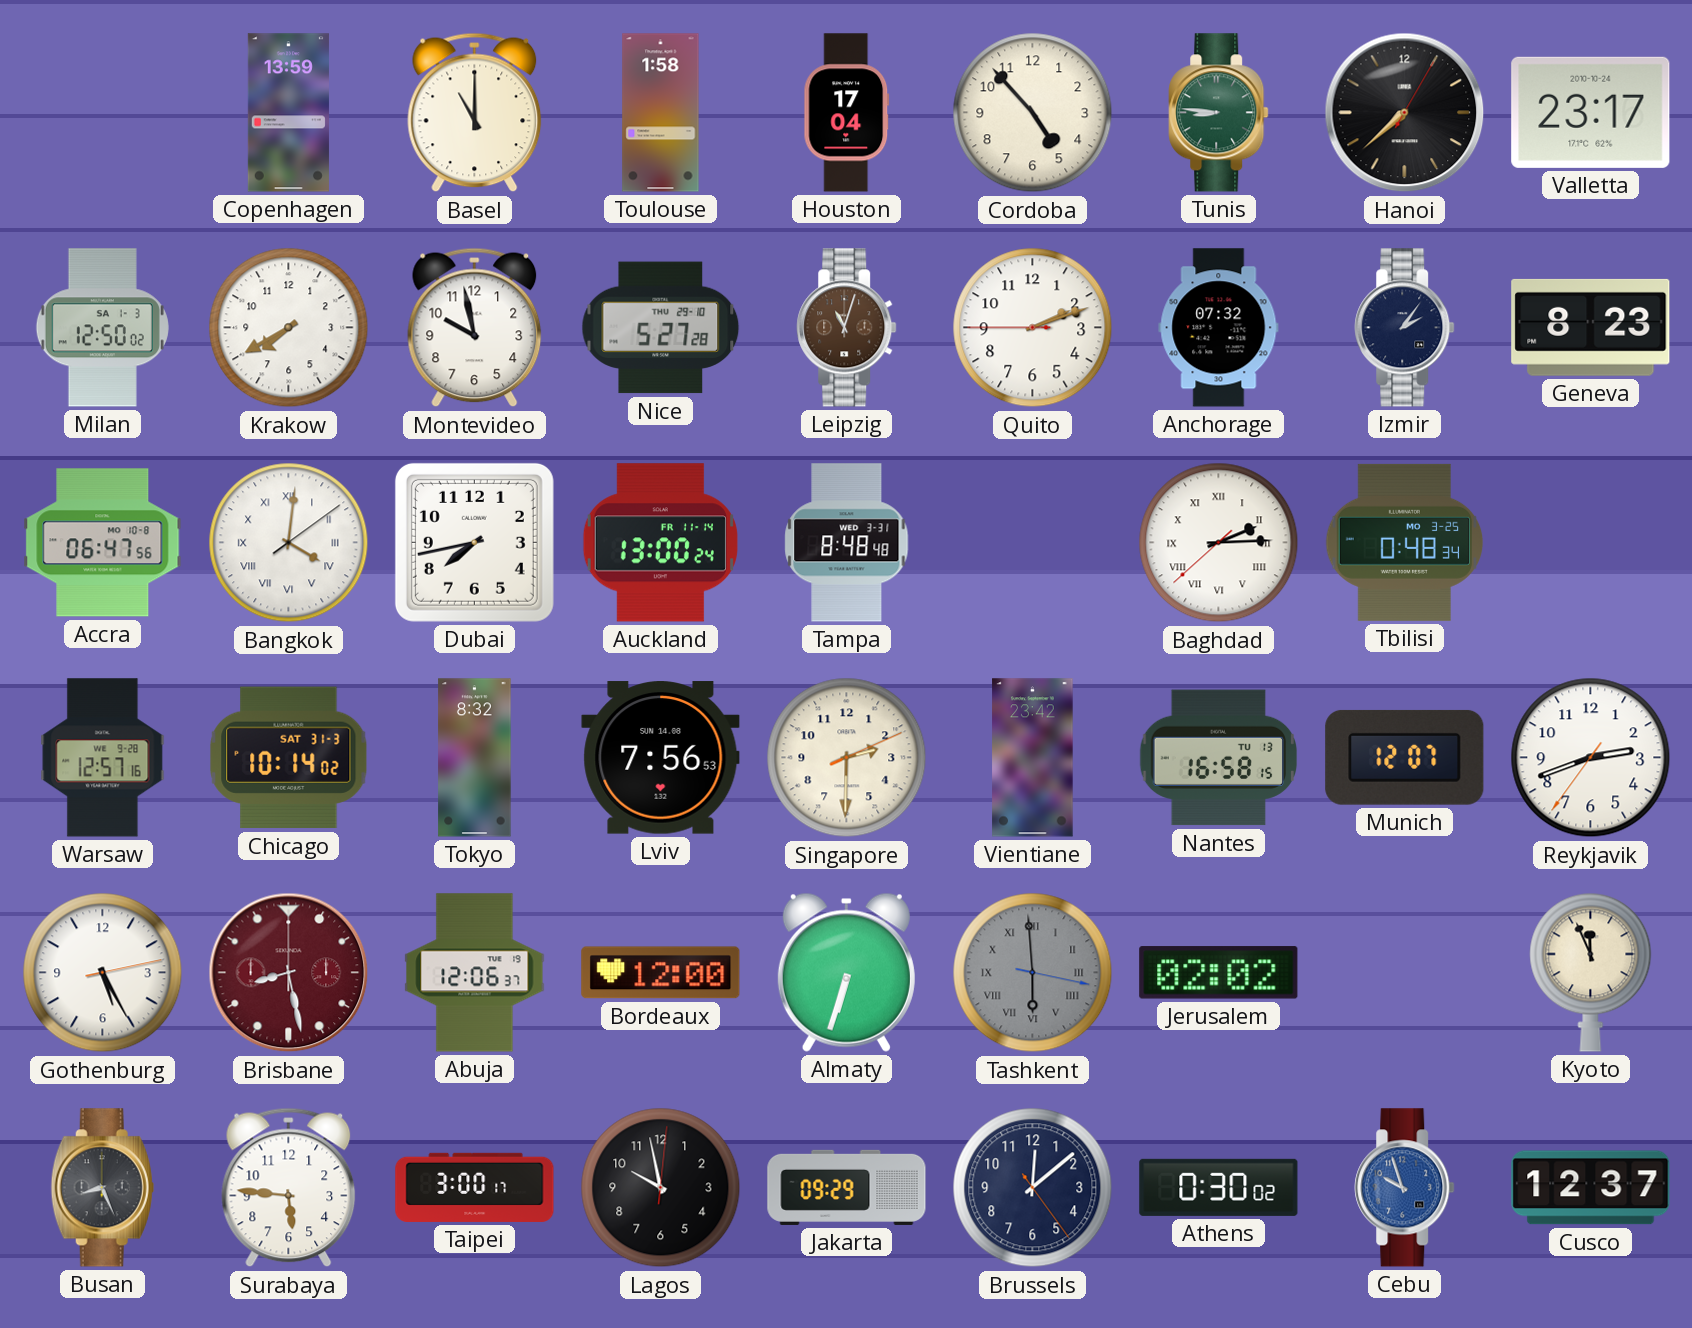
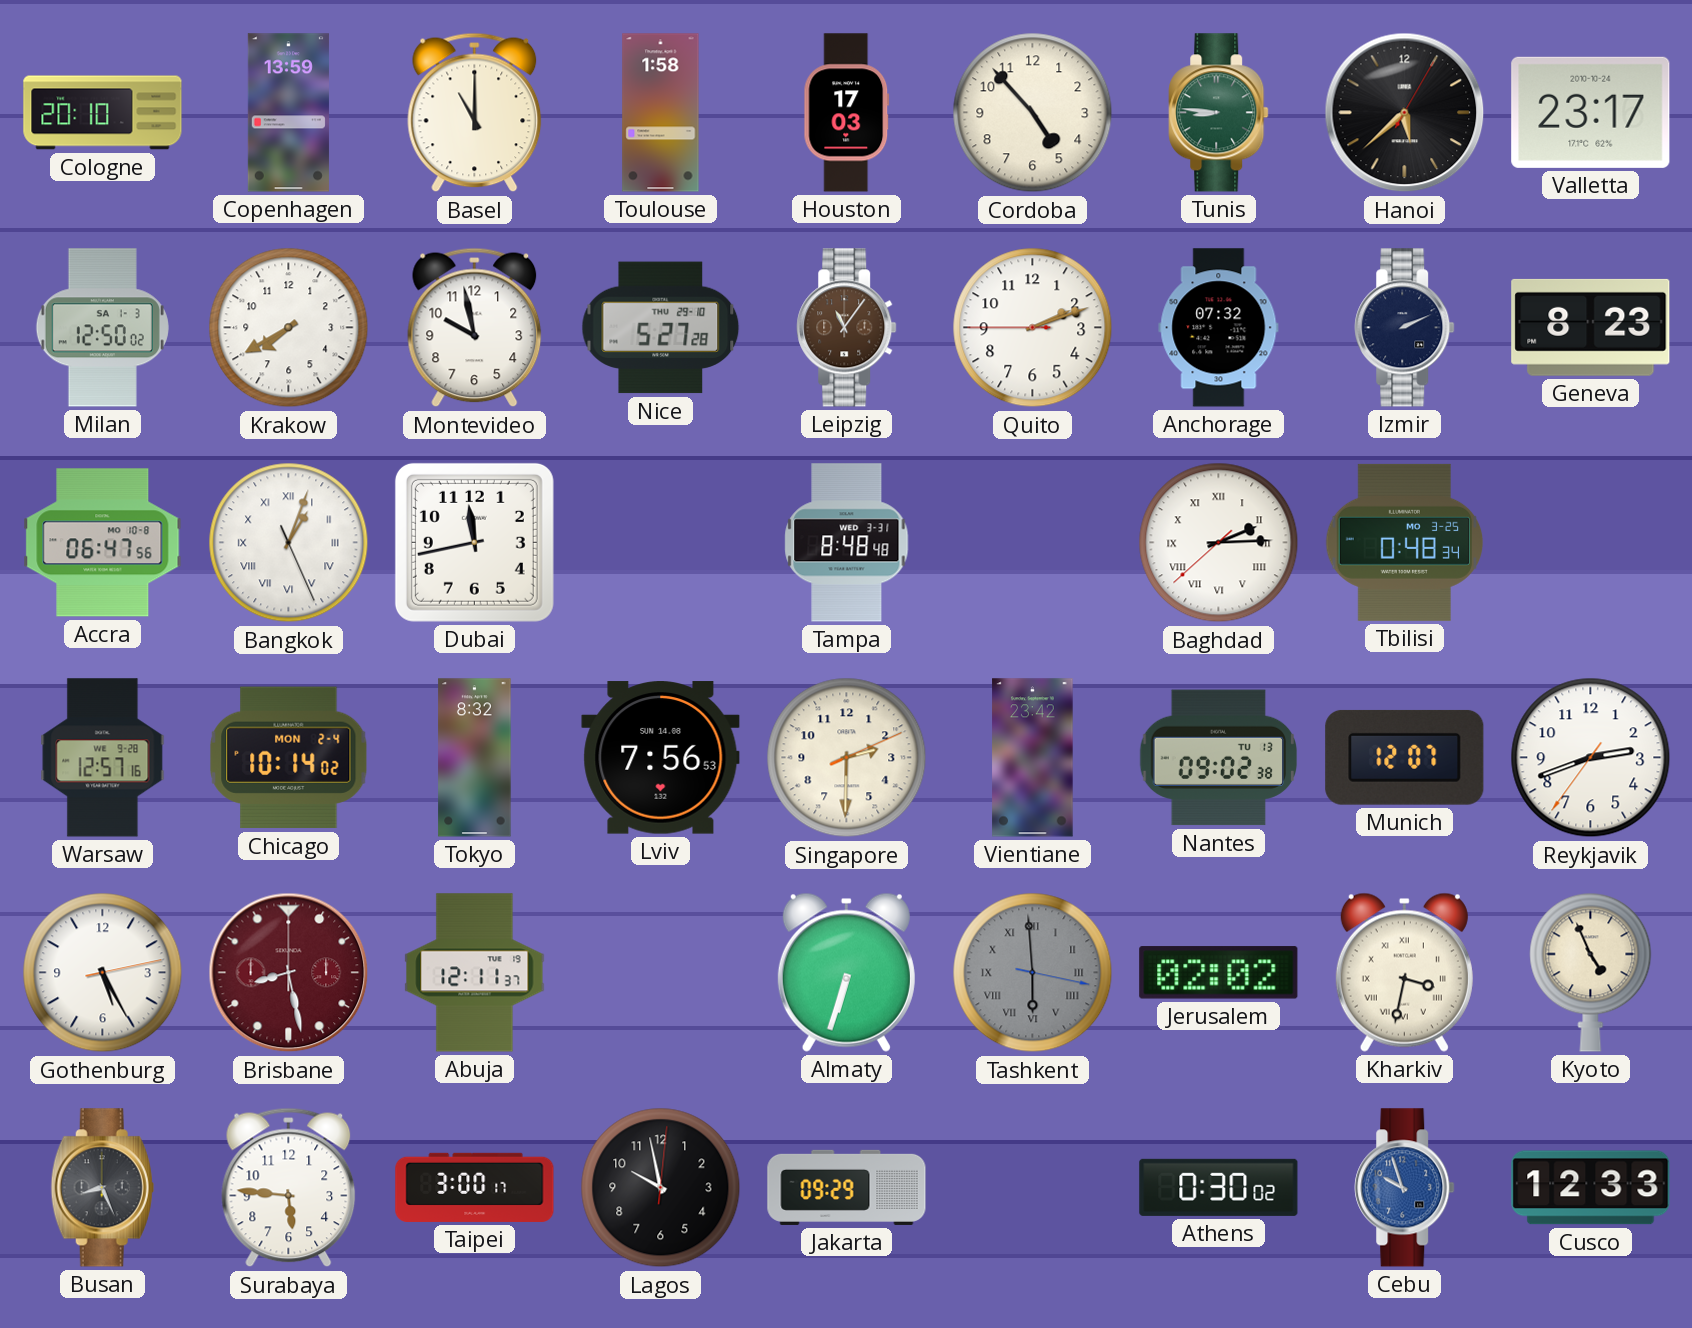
Cologne: none -> 20:10 (103, 113)
Houston: 17:04 -> 17:03 (847, 113)
Hanoi: 7:38 -> 5:38 (1405, 113)
Leipzig: 11:03 -> 11:06 (847, 328)
Izmir: 2:06 -> 2:11 (1405, 328)
Bangkok: 4:01 -> 1:03 (289, 543)
Dubai: 7:43 -> 11:43 (474, 542)
Auckland: 13:00 -> none (660, 543)
Chicago date: SAT 31-3 -> MON 2-4 (289, 758)
Nantes: 16:58 -> 09:02 (1219, 758)
Abuja: 12:06 -> 12:11 (475, 973)
Bordeaux: 12:00 -> none (661, 973)
Kharkiv: none -> 3:32 (1404, 972)
Kyoto: 11:56 -> 4:56 (1591, 972)
Brussels: 12:08 -> none (1033, 1188)
Cusco: 12:37 -> 12:33 (1591, 1188)
